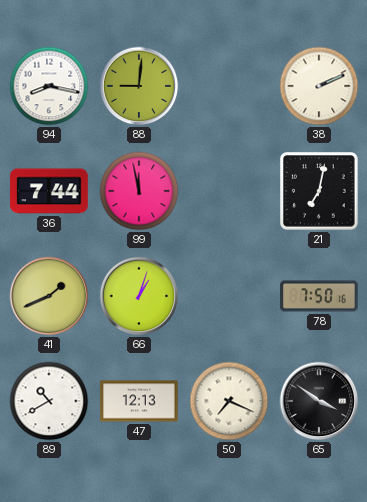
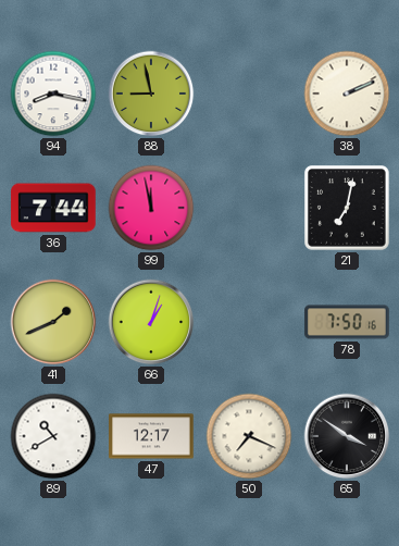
88: 9:01 -> 8:58 (151, 94)
47: 12:13 -> 12:17 (151, 436)
